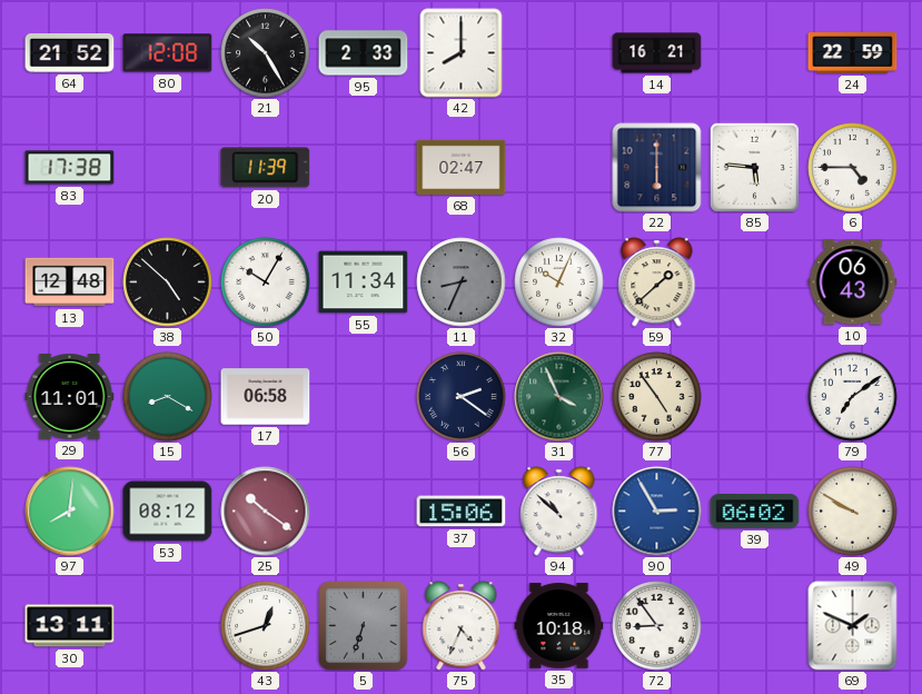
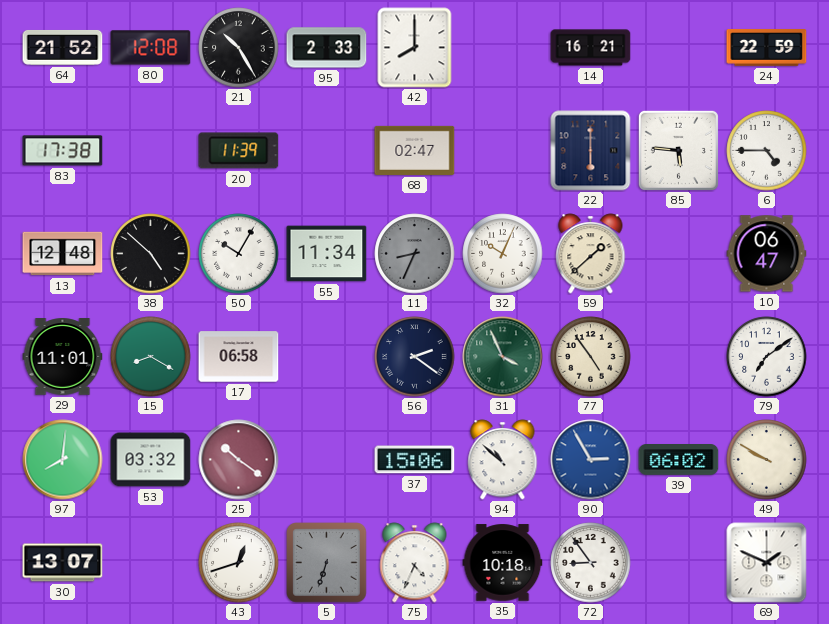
10: 06:43 -> 06:47 (767, 254)
53: 08:12 -> 03:32 (151, 460)
30: 13:11 -> 13:07 (63, 563)
